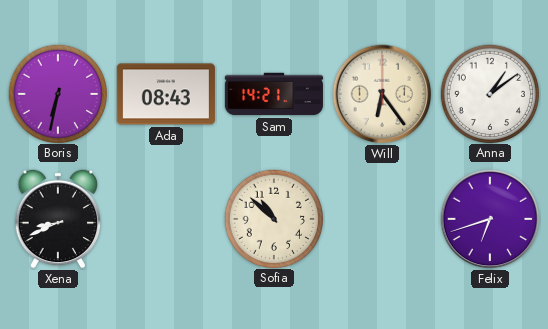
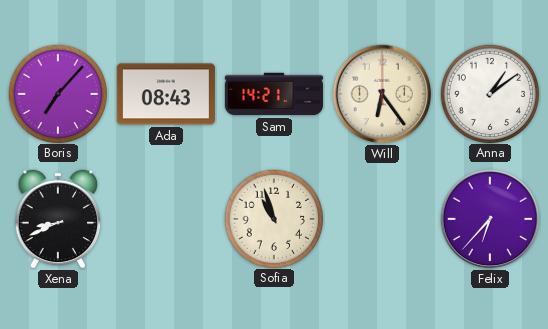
Boris: 6:32 -> 7:07 (57, 93)
Sofia: 10:52 -> 10:57 (273, 218)
Felix: 6:42 -> 6:37 (490, 219)
